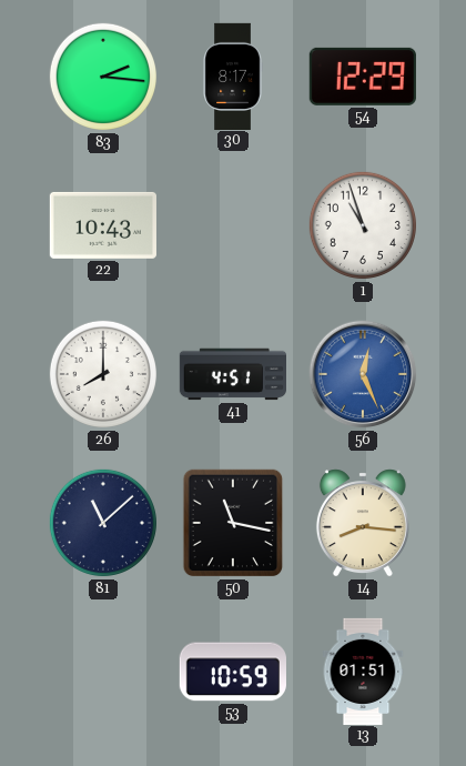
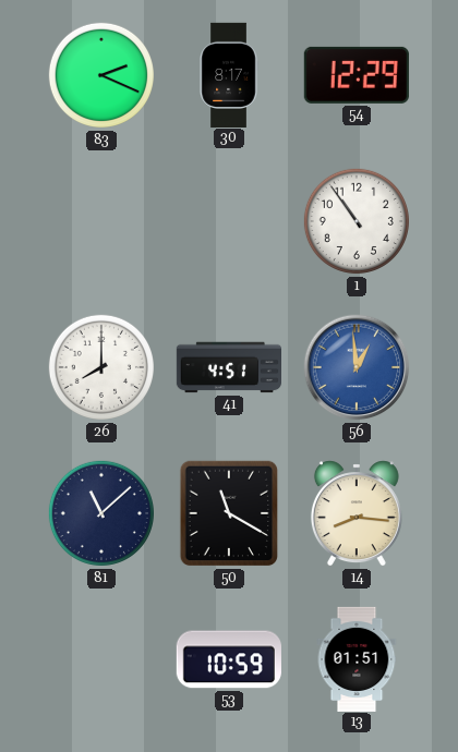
83: 2:16 -> 2:19 (101, 75)
22: 10:43 -> none (103, 225)
1: 10:57 -> 10:54 (357, 221)
56: 12:26 -> 12:59 (357, 367)
50: 11:17 -> 11:20 (229, 513)
